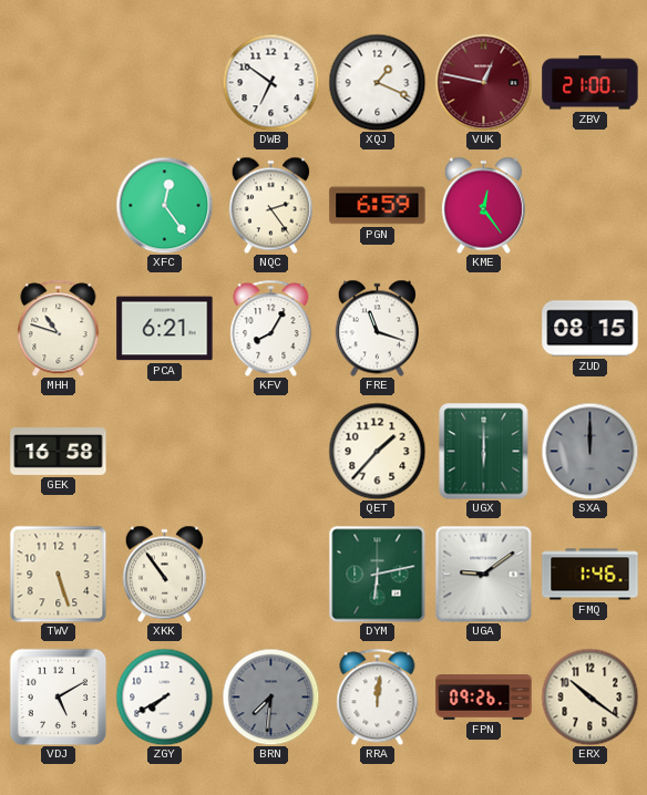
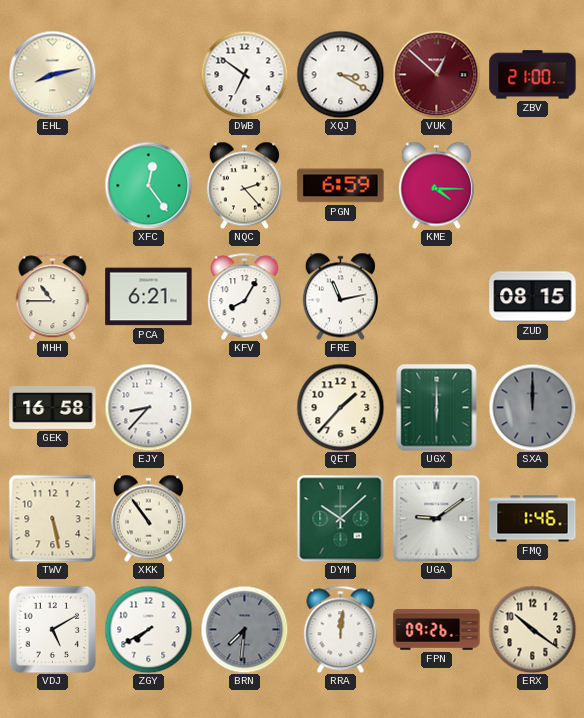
EHL: none -> 8:13 (52, 74)
XQJ: 1:19 -> 3:20 (340, 74)
VUK: 12:47 -> 12:52 (436, 74)
NQC: 2:24 -> 2:23 (244, 185)
KME: 12:24 -> 4:15 (436, 185)
MHH: 10:48 -> 10:45 (53, 296)
FRE: 11:18 -> 11:13 (340, 296)
EJY: none -> 8:37 (148, 407)
TWV: 5:27 -> 5:28 (52, 518)
DYM: 6:13 -> 10:08 (340, 518)
